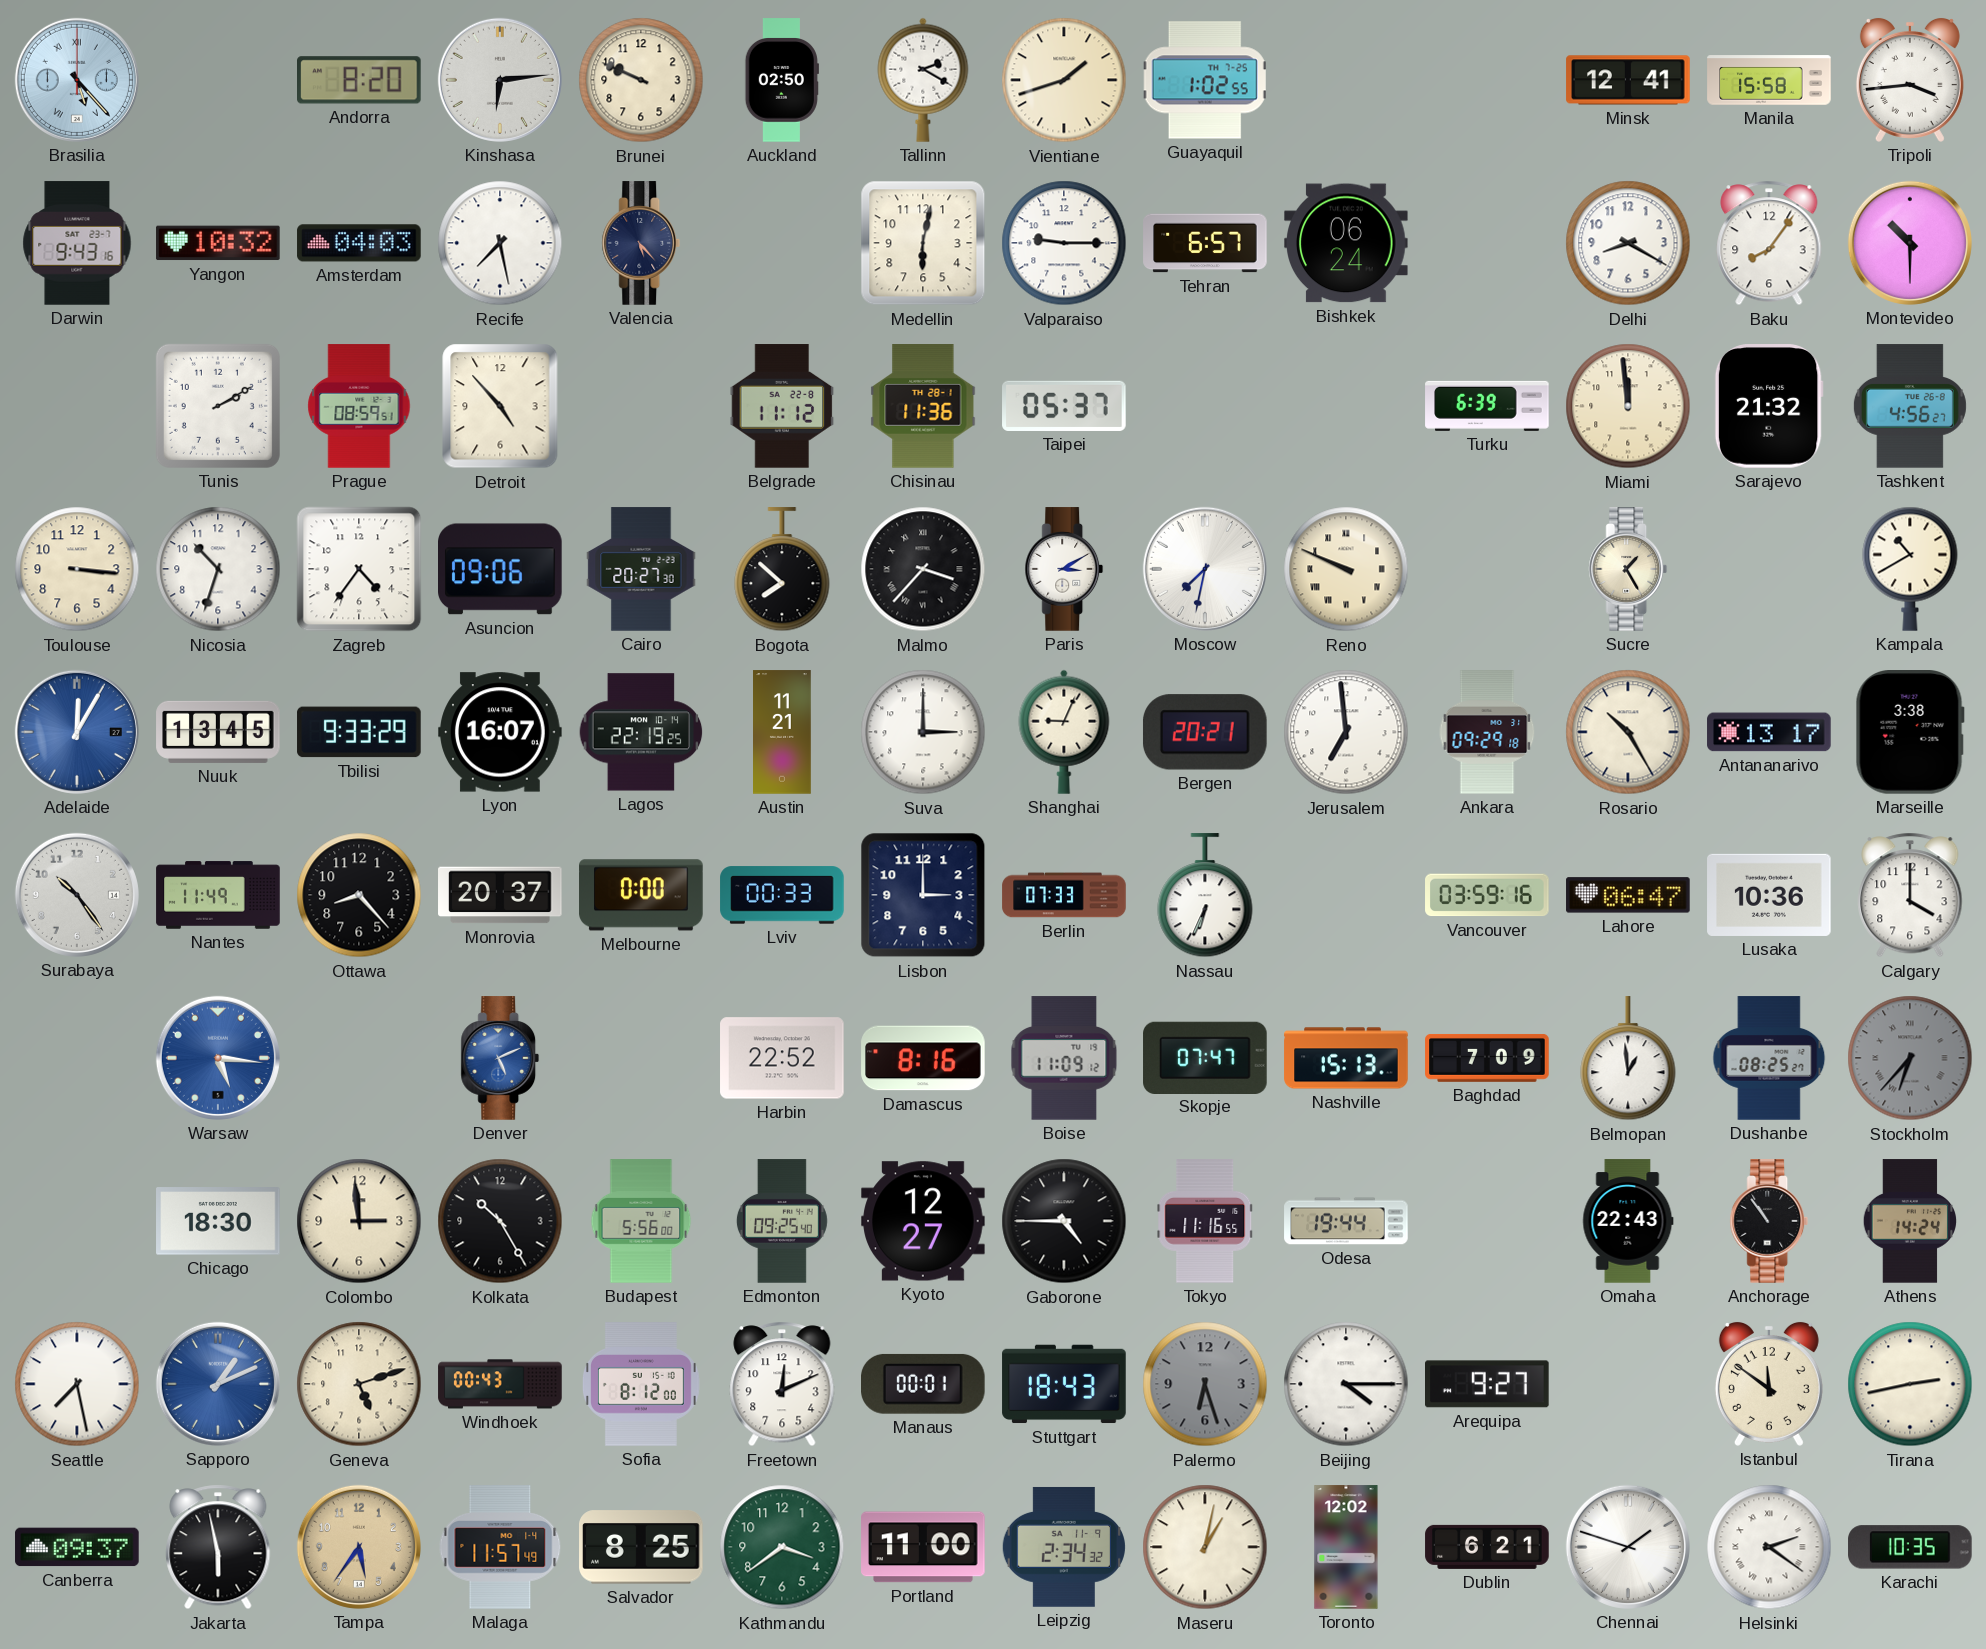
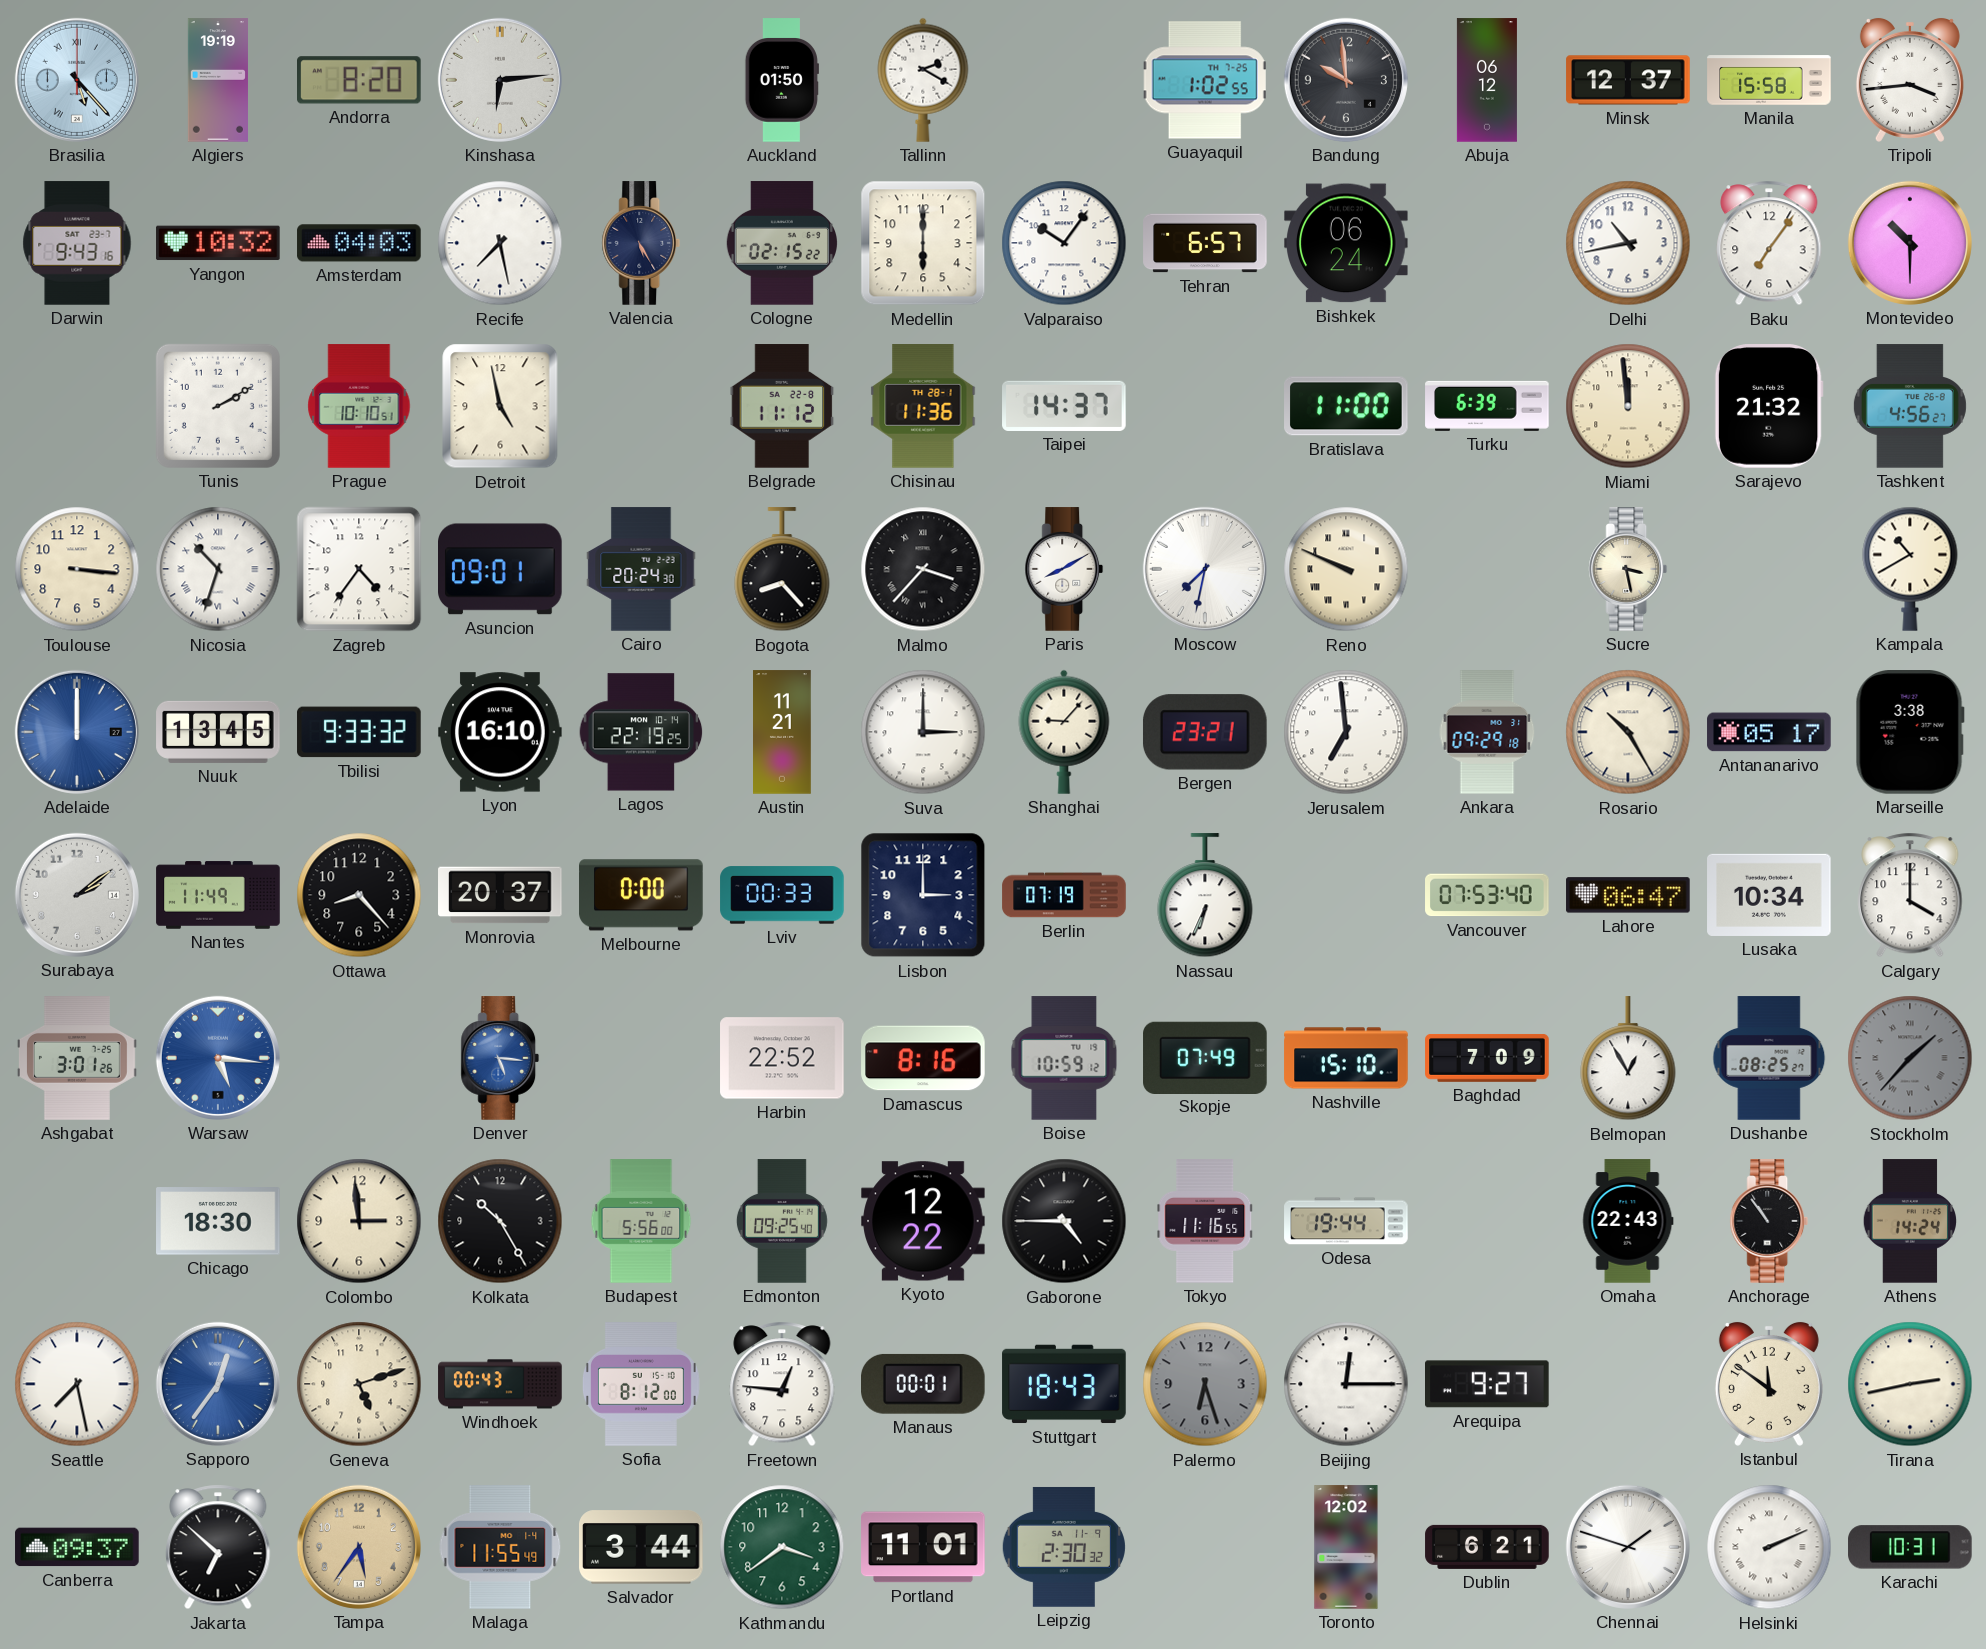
Algiers: none -> 19:19 (218, 80)
Brunei: 9:49 -> none (641, 80)
Auckland: 02:50 -> 01:50 (782, 80)
Vientiane: 1:42 -> none (1064, 80)
Bandung: none -> 9:59 (1346, 80)
Abuja: none -> 06:12 (1487, 80)
Minsk: 12:41 -> 12:37 (1628, 80)
Valencia: 5:23 -> 5:25 (641, 243)
Cologne: none -> 02:15 (781, 243)
Medellin: 6:02 -> 6:00 (923, 243)
Valparaiso: 9:15 -> 10:06 (1064, 243)
Delhi: 8:20 -> 10:43 (1628, 243)
Baku: 8:06 -> 7:06 (1769, 243)
Prague: 08:59 -> 10:10 (359, 406)
Detroit: 4:53 -> 4:58 (500, 406)
Taipei: 05:37 -> 14:37 (1064, 406)
Bratislava: none -> 11:00 (1346, 406)
Nicosia numerals: Arabic -> Roman (218, 569)
Asuncion: 09:06 -> 09:01 (500, 569)
Cairo: 20:27 -> 20:24 (641, 569)
Bogota: 7:52 -> 8:23 (782, 570)
Paris: 3:10 -> 8:10 (1064, 569)
Sucre: 1:25 -> 3:28 (1628, 569)
Adelaide: 12:05 -> 12:00 (77, 732)
Tbilisi: 9:33:29 -> 9:33:32 (359, 732)
Lyon: 16:07 -> 16:10 (500, 732)
Shanghai: 9:04 -> 9:07 (1064, 732)
Bergen: 20:21 -> 23:21 (1205, 732)
Antananarivo: 13:17 -> 05:17 (1769, 732)
Surabaya: 10:24 -> 2:09 (77, 895)
Berlin: 07:33 -> 07:19 (1064, 895)
Vancouver: 03:59 -> 07:53 (1487, 895)
Lusaka: 10:36 -> 10:34 (1769, 895)
Ashgabat: none -> 3:01 (77, 1058)
Denver: 5:11 -> 5:16 (500, 1058)
Boise: 11:09 -> 10:59 (1064, 1058)
Skopje: 07:47 -> 07:49 (1205, 1057)
Nashville: 15:13 -> 15:10 (1346, 1058)
Belmopan: 12:59 -> 12:55 (1628, 1059)
Stockholm: 6:37 -> 1:37 (1910, 1058)
Kyoto: 12:27 -> 12:22 (923, 1221)
Sapporo: 1:11 -> 12:36 (218, 1384)
Freetown: 12:11 -> 12:46 (782, 1384)
Beijing: 4:15 -> 12:15 (1346, 1384)
Jakarta: 5:58 -> 6:52 (218, 1547)
Malaga: 11:57 -> 11:55 (500, 1547)
Salvador: 8:25 -> 3:44 (641, 1547)
Portland: 11:00 -> 11:01 (923, 1547)
Leipzig: 2:34 -> 2:30 (1064, 1547)
Maseru: 1:02 -> none (1205, 1547)
Helsinki: 2:21 -> 2:11 (1769, 1547)
Karachi: 10:35 -> 10:31 (1910, 1547)
